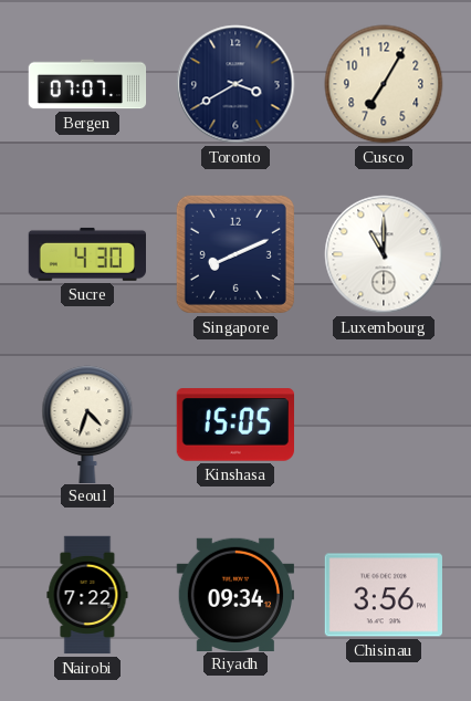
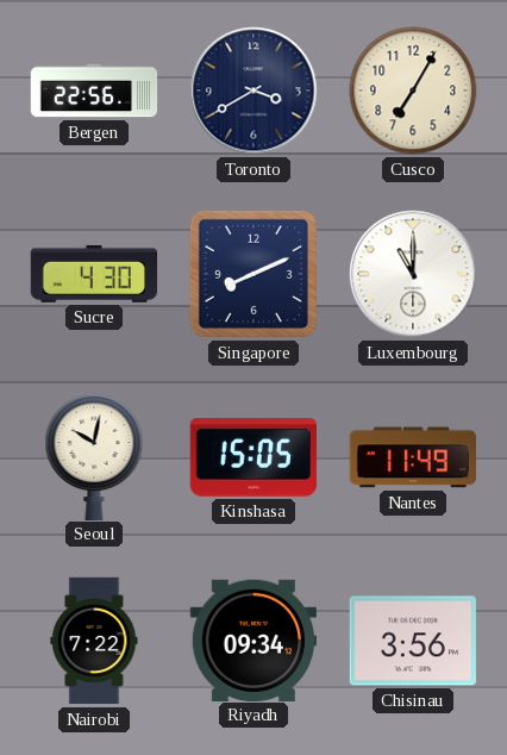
Bergen: 07:07 -> 22:56 (94, 91)
Seoul: 4:33 -> 10:02 (94, 456)
Nantes: none -> 11:49 (412, 457)
